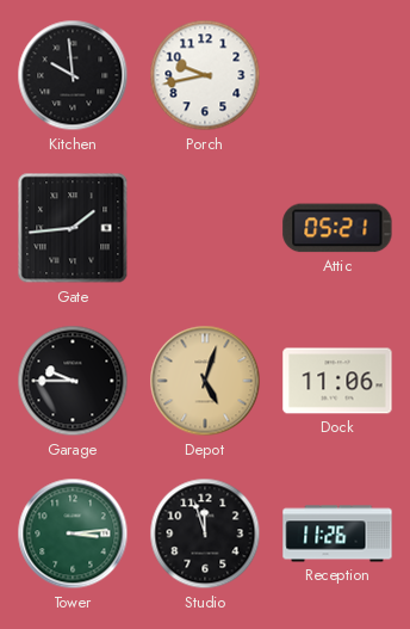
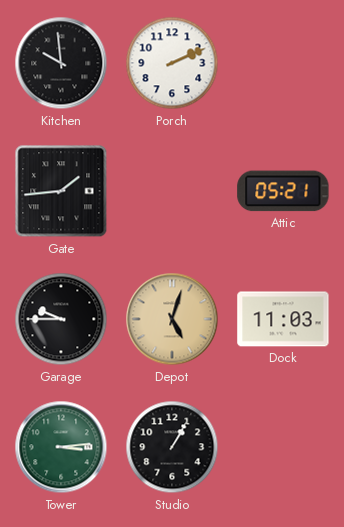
Porch: 9:43 -> 2:11 (172, 63)
Dock: 11:06 -> 11:03 (283, 319)
Studio: 11:57 -> 1:05 (172, 447)
Reception: 11:26 -> none (337, 534)
